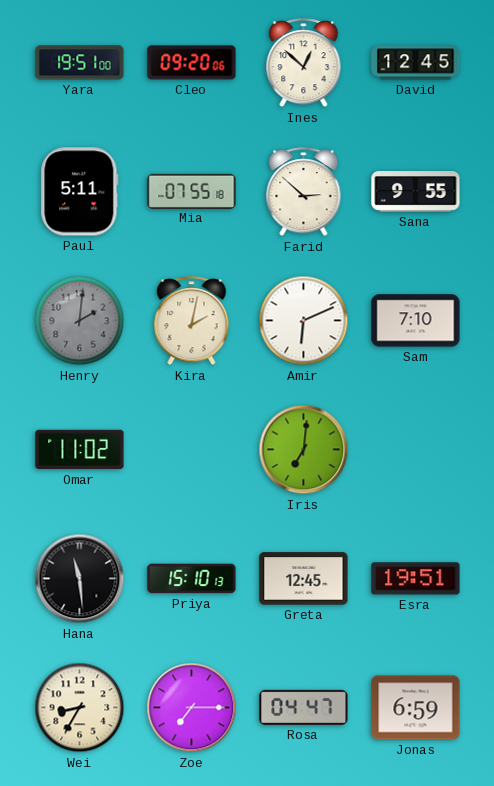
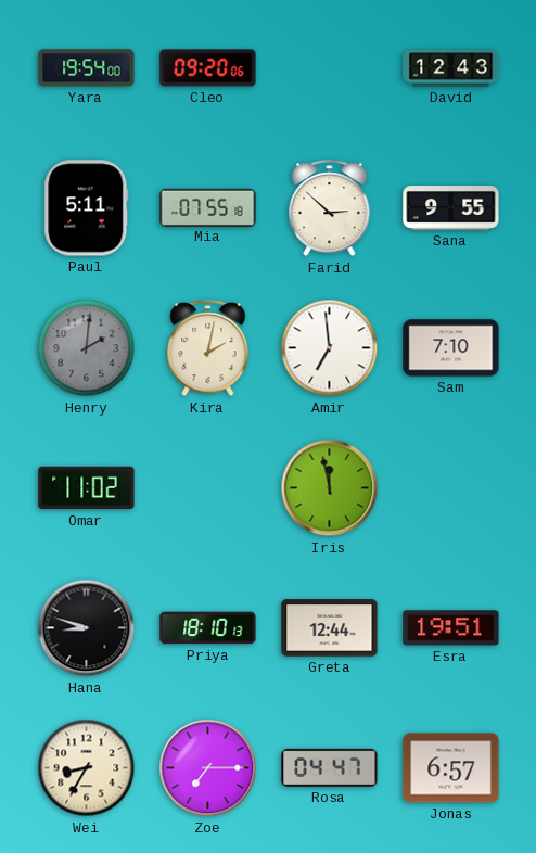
Yara: 19:51 -> 19:54 (87, 68)
Ines: 12:52 -> none (304, 63)
David: 12:45 -> 12:43 (451, 68)
Amir: 6:11 -> 6:59 (330, 348)
Iris: 7:01 -> 11:58 (330, 488)
Hana: 11:29 -> 8:48 (87, 628)
Priya: 15:10 -> 18:10 (208, 628)
Greta: 12:45 -> 12:44 (330, 628)
Jonas: 6:59 -> 6:57 (451, 768)
